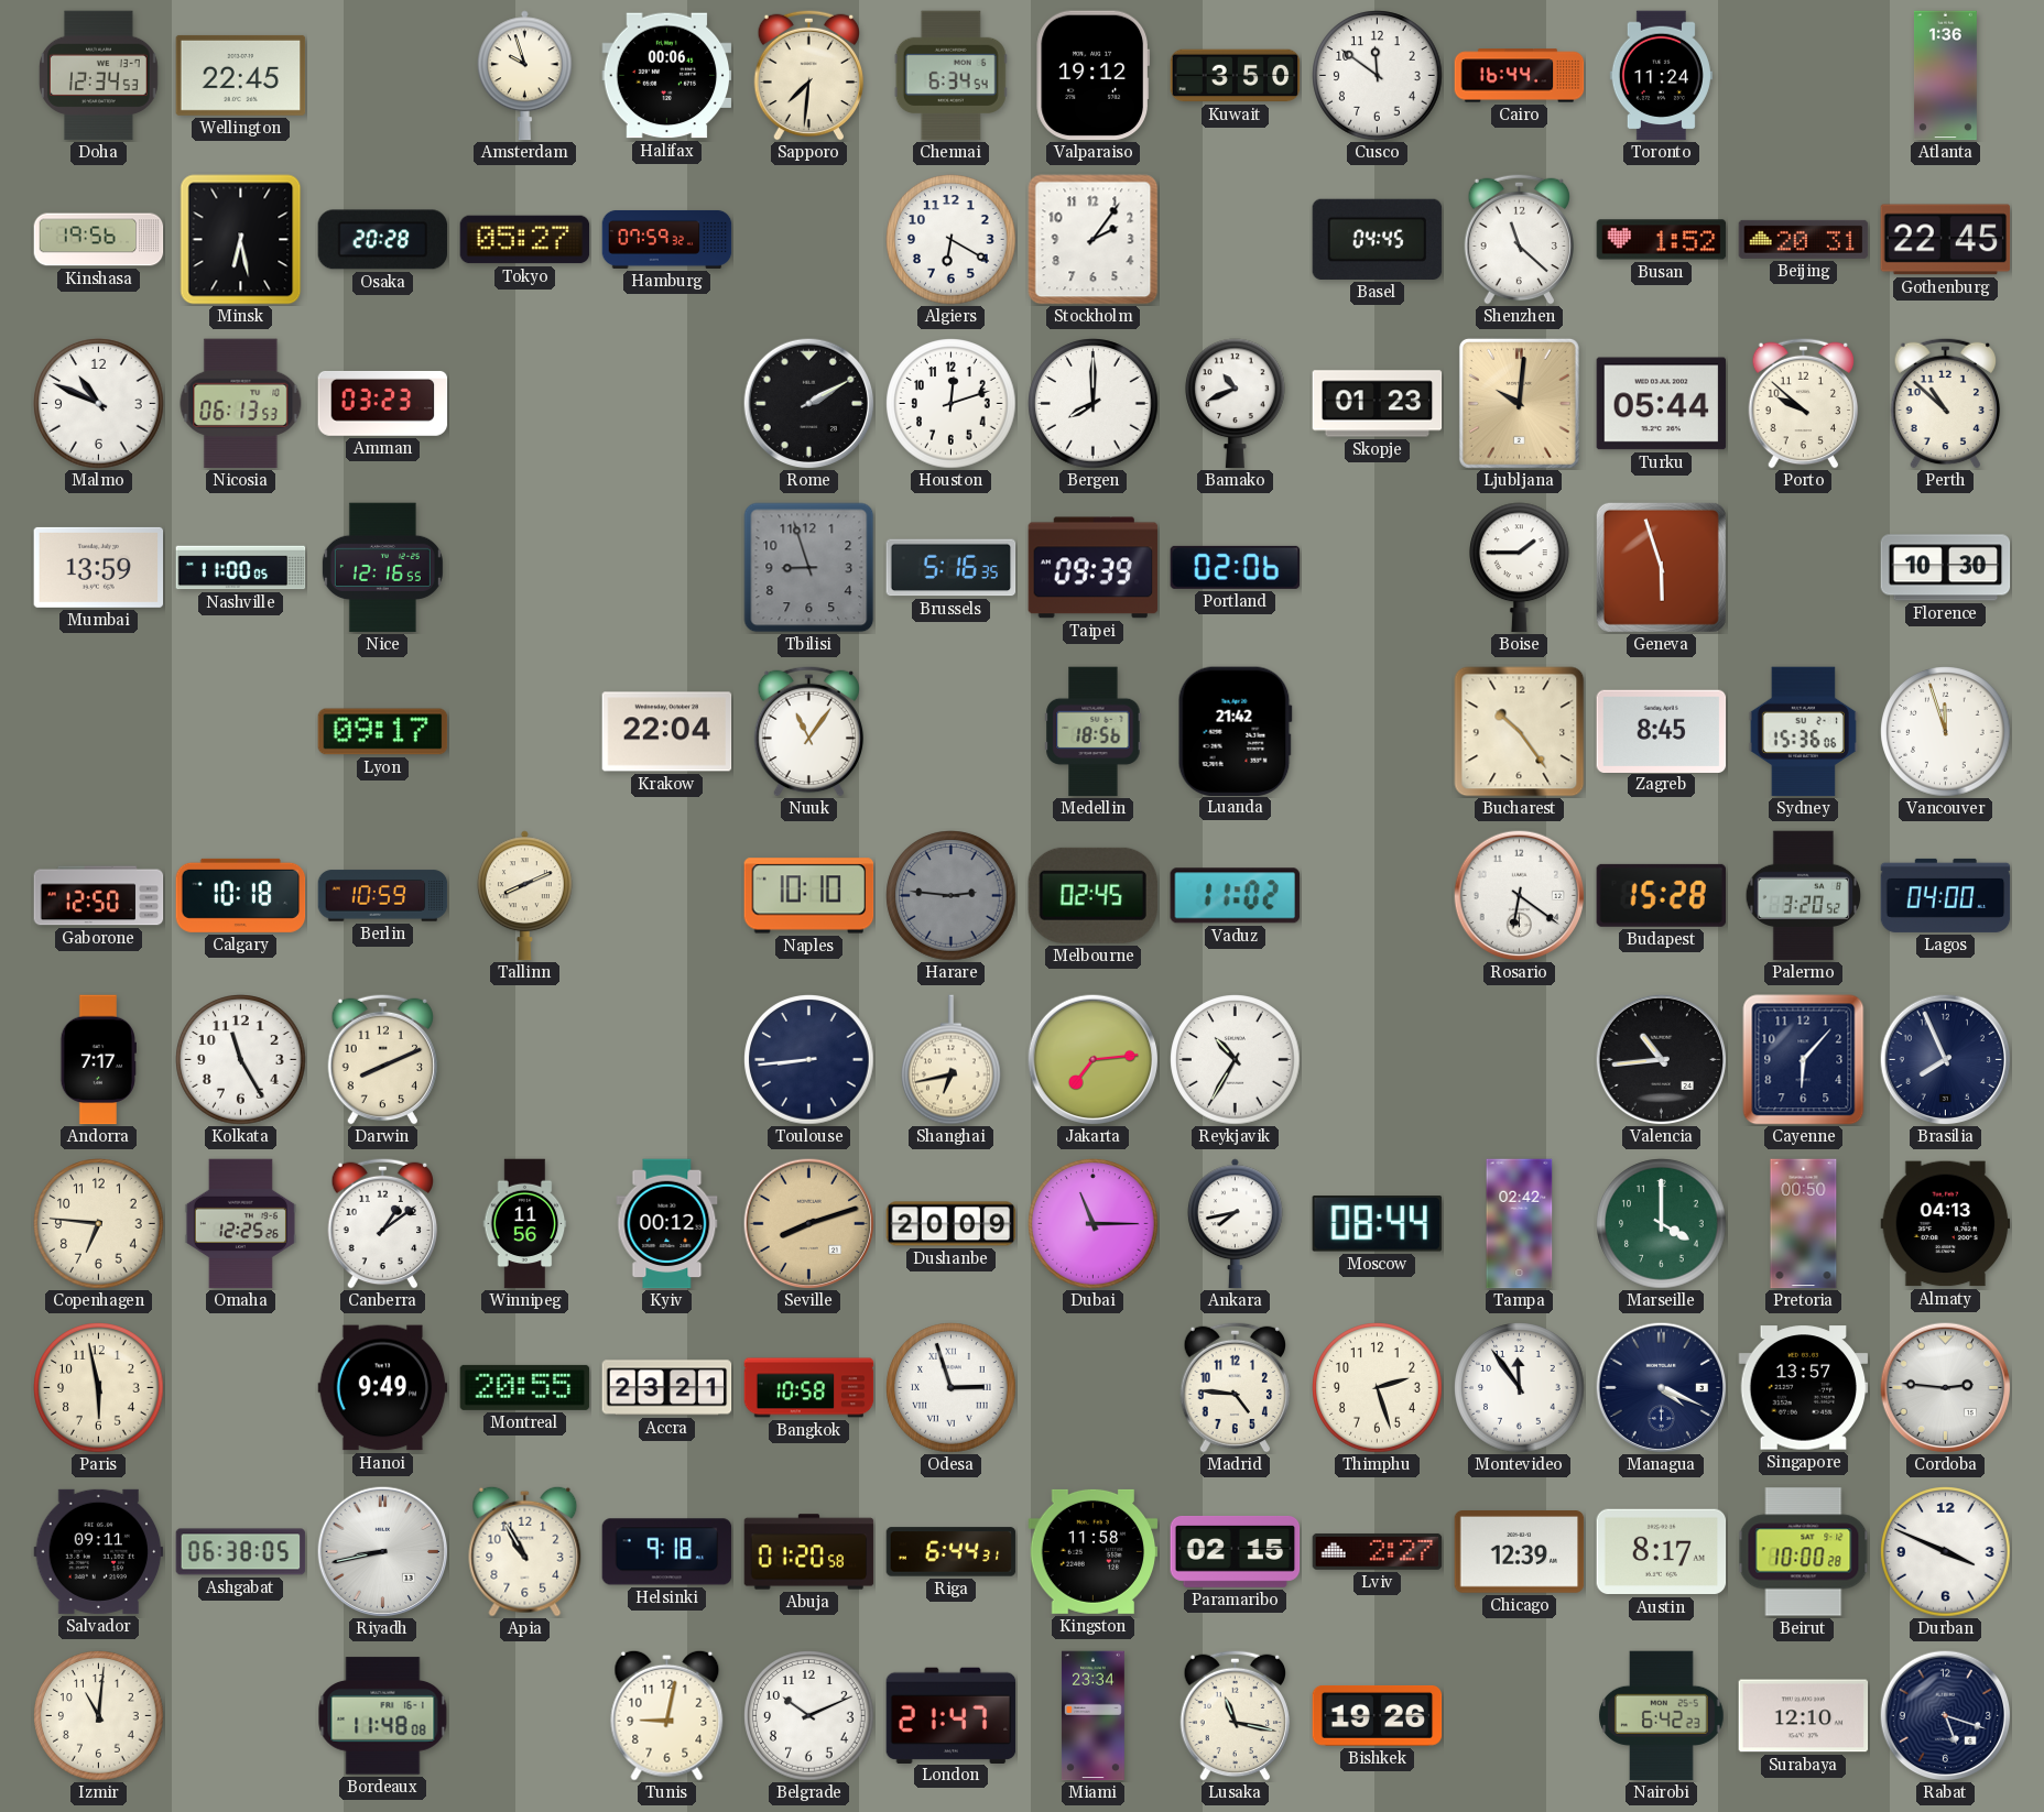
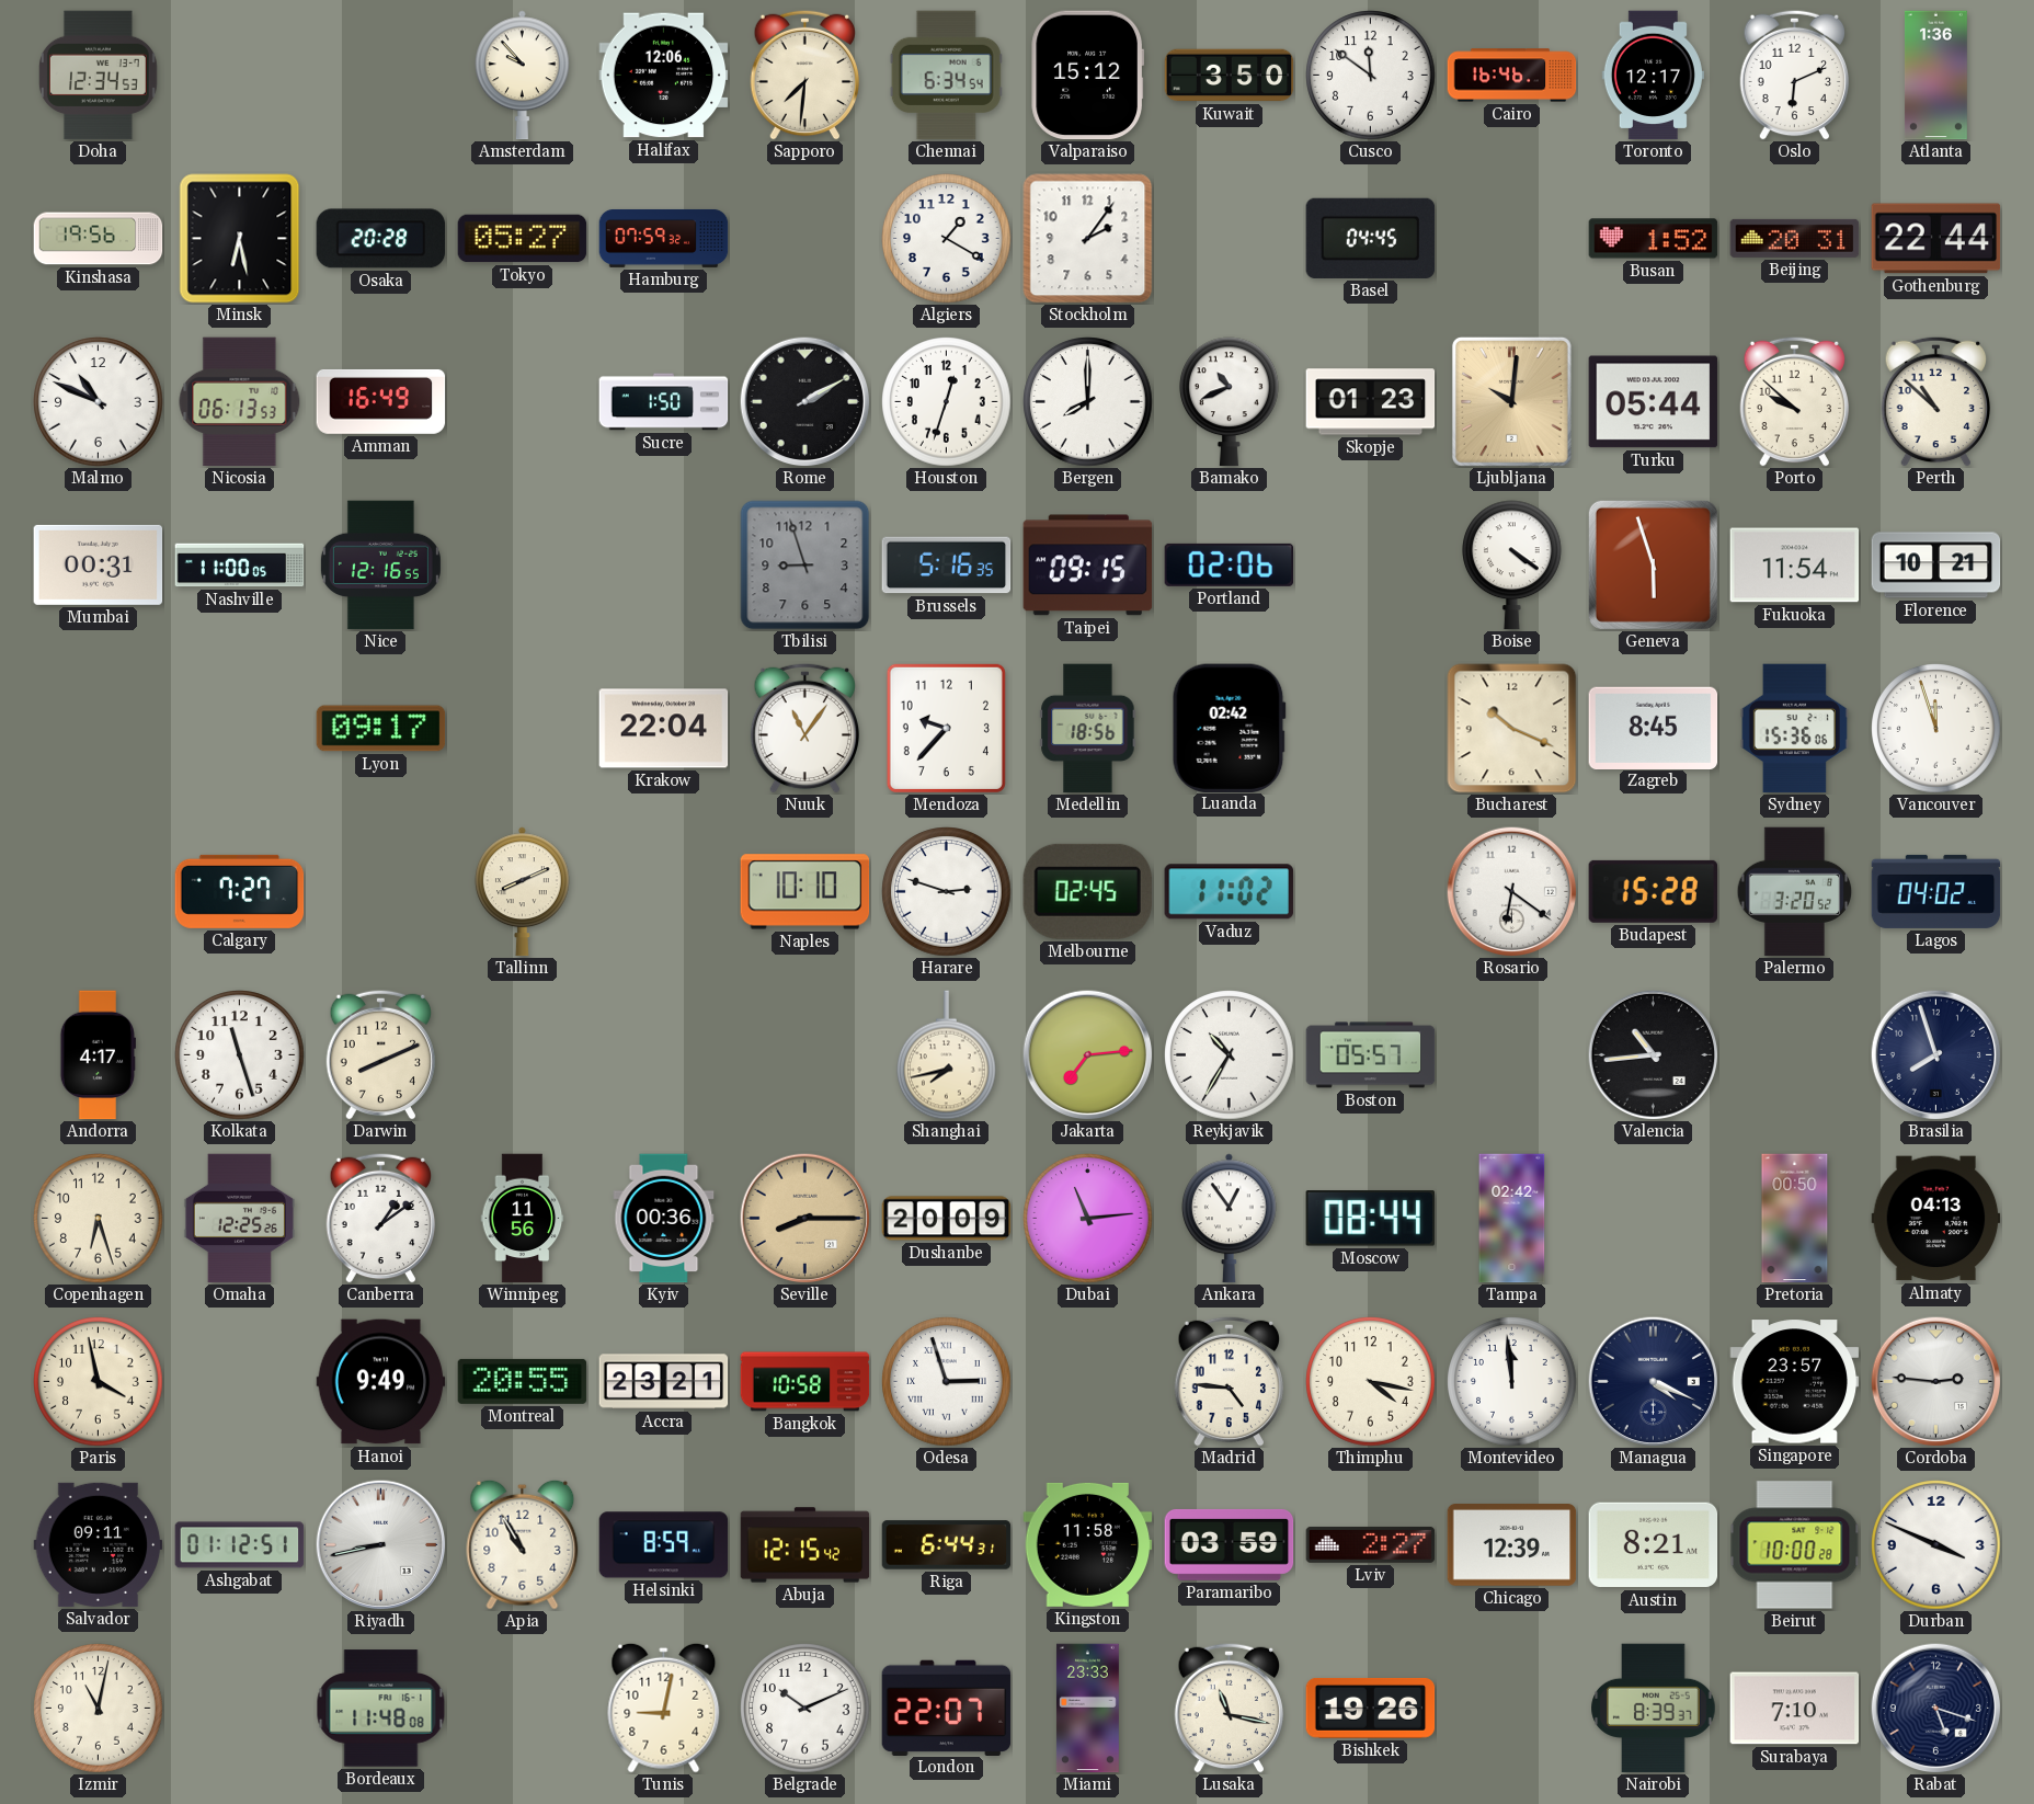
Wellington: 22:45 -> none (241, 75)
Amsterdam: 9:57 -> 9:53 (522, 76)
Halifax: 00:06 -> 12:06 (664, 76)
Valparaiso: 19:12 -> 15:12 (1087, 76)
Cairo: 16:44 -> 16:46 (1512, 76)
Toronto: 11:24 -> 12:17 (1653, 76)
Oslo: none -> 6:11 (1795, 75)
Algiers: 6:20 -> 1:20 (947, 239)
Shenzhen: 11:22 -> none (1520, 239)
Gothenburg: 22:45 -> 22:44 (1936, 239)
Amman: 03:23 -> 16:49 (381, 401)
Sucre: none -> 1:50 (664, 402)
Houston: 12:12 -> 12:33 (947, 402)
Mumbai: 13:59 -> 00:31 (99, 564)
Taipei: 09:39 -> 09:15 (1088, 566)
Boise: 1:45 -> 4:21 (1512, 566)
Fukuoka: none -> 11:54 (1795, 566)
Florence: 10:30 -> 10:21 (1936, 566)
Mendoza: none -> 9:37 (946, 728)
Luanda: 21:42 -> 02:42 (1229, 728)
Bucharest: 10:24 -> 10:19 (1512, 729)
Gaborone: 12:50 -> none (99, 896)
Calgary: 10:18 -> 7:27 (240, 891)
Berlin: 10:59 -> none (383, 896)
Harare: 2:46 -> 2:48 (947, 892)
Harare dial: grey -> white (947, 892)
Lagos: 04:00 -> 04:02 (1936, 891)
Andorra: 7:17 -> 4:17 (98, 1055)
Kolkata: 11:25 -> 11:27 (240, 1055)
Toulouse: 8:44 -> none (809, 1060)
Shanghai: 6:43 -> 7:43 (947, 1055)
Boston: none -> 05:57 (1371, 1055)
Cayenne: 6:07 -> none (1804, 1060)
Brasilia: 7:56 -> 7:57 (1935, 1054)
Copenhagen: 6:46 -> 6:27 (99, 1219)
Kyiv: 00:12 -> 00:36 (664, 1219)
Seville: 8:12 -> 8:15 (804, 1218)
Dubai: 11:15 -> 11:14 (1088, 1219)
Ankara: 7:43 -> 12:54 (1229, 1219)
Marseille: 4:00 -> none (1662, 1224)
Paris: 5:58 -> 3:58 (99, 1382)
Thimphu: 2:27 -> 4:17 (1371, 1382)
Montevideo: 11:54 -> 11:59 (1512, 1382)
Singapore: 13:57 -> 23:57 (1795, 1382)
Ashgabat: 06:38 -> 01:12 (240, 1545)
Helsinki: 9:18 -> 8:59 (664, 1545)
Abuja: 01:20 -> 12:15 (805, 1545)
Paramaribo: 02:15 -> 03:59 (1230, 1544)
Austin: 8:17 -> 8:21 (1654, 1545)
Izmir: 11:01 -> 11:02 (99, 1709)
London: 21:47 -> 22:07 (947, 1708)
Miami: 23:34 -> 23:33 (1087, 1709)
Nairobi: 6:42 -> 8:39 (1654, 1709)
Surabaya: 12:10 -> 7:10 (1795, 1709)
